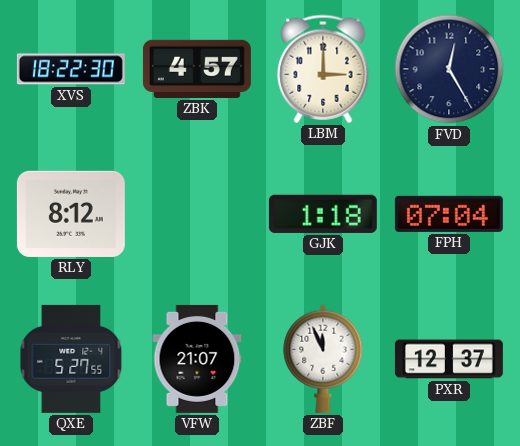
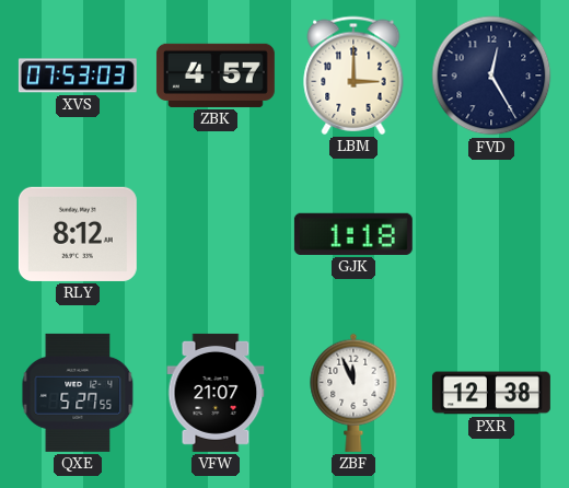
XVS: 18:22 -> 07:53 (78, 75)
FPH: 07:04 -> none (449, 214)
PXR: 12:37 -> 12:38 (491, 393)
